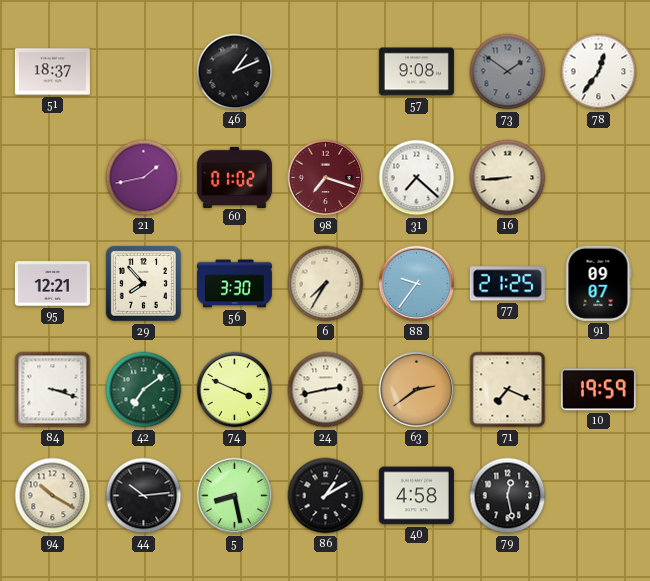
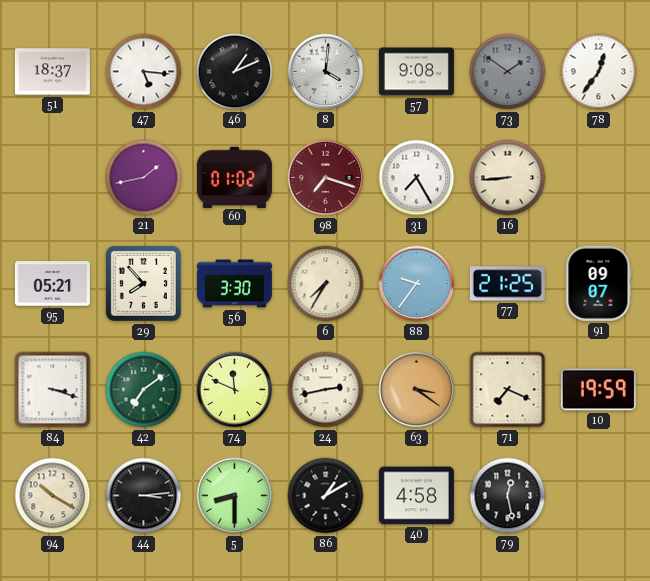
47: none -> 5:16 (144, 72)
8: none -> 4:01 (326, 72)
31: 7:22 -> 7:25 (417, 178)
95: 12:21 -> 05:21 (52, 284)
74: 3:49 -> 11:49 (235, 390)
63: 2:39 -> 3:21 (417, 390)
44: 10:14 -> 3:14 (144, 496)
5: 8:28 -> 8:30 (235, 496)
